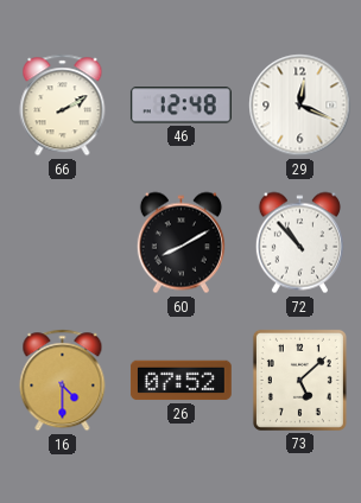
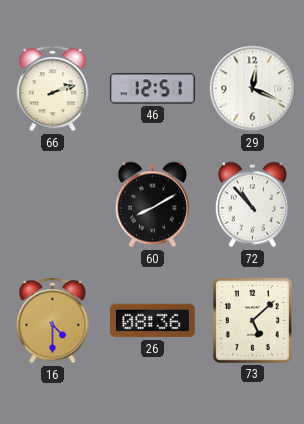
66: 2:10 -> 2:12 (53, 89)
46: 12:48 -> 12:51 (152, 89)
26: 07:52 -> 08:36 (152, 321)
